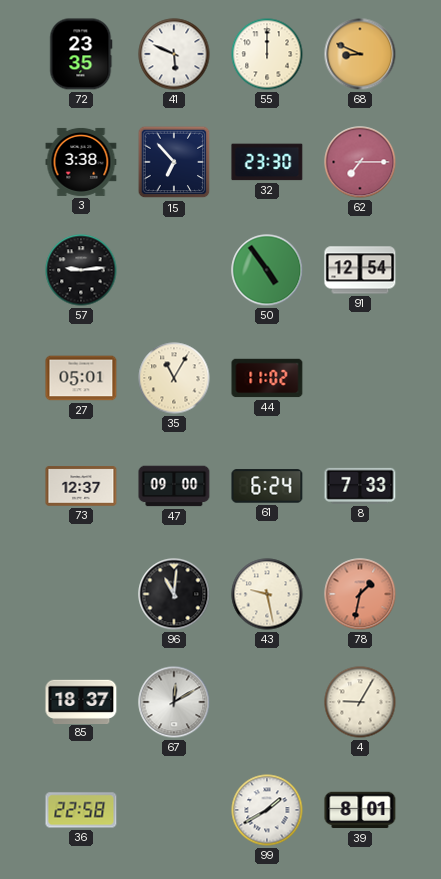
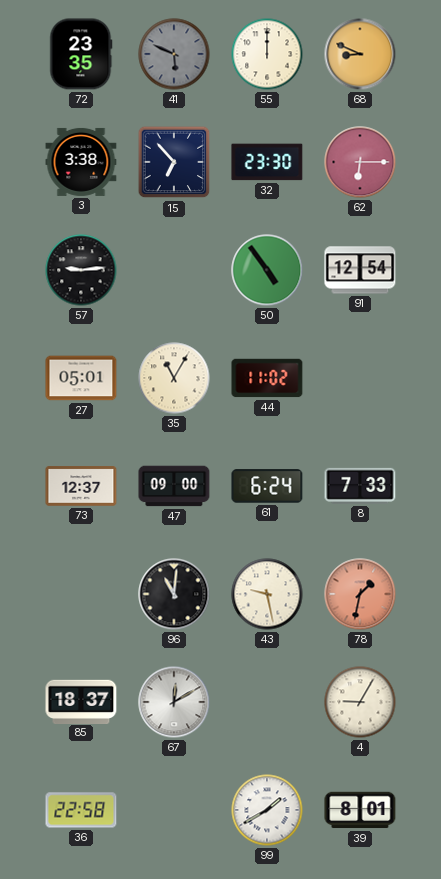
41 dial: white -> grey (174, 54)
62: 7:15 -> 6:15 (360, 162)
